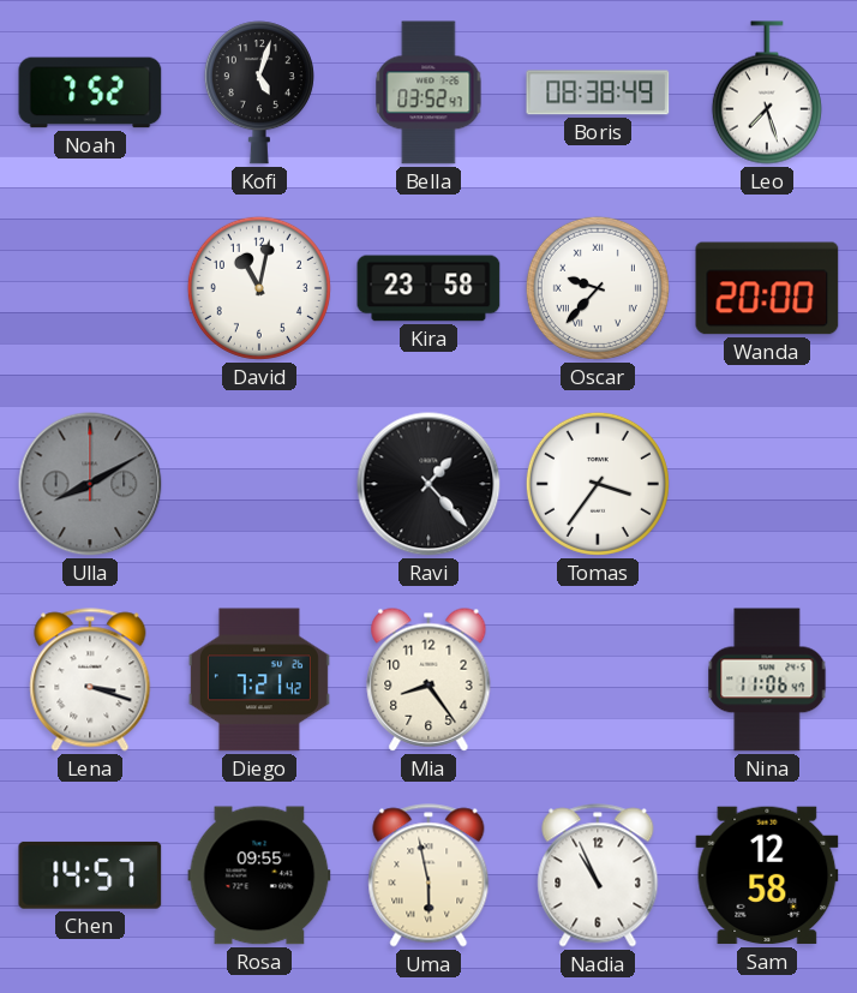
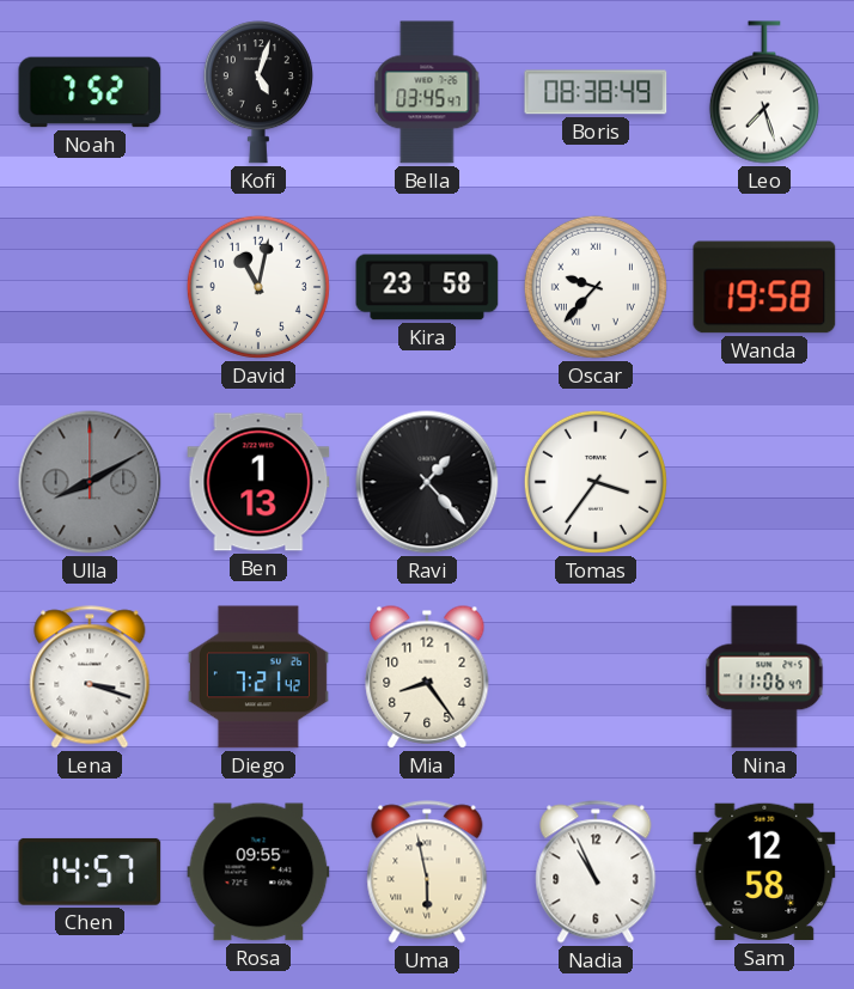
Bella: 03:52 -> 03:45 (427, 92)
Wanda: 20:00 -> 19:58 (764, 287)
Ben: none -> 1:13 (258, 482)
